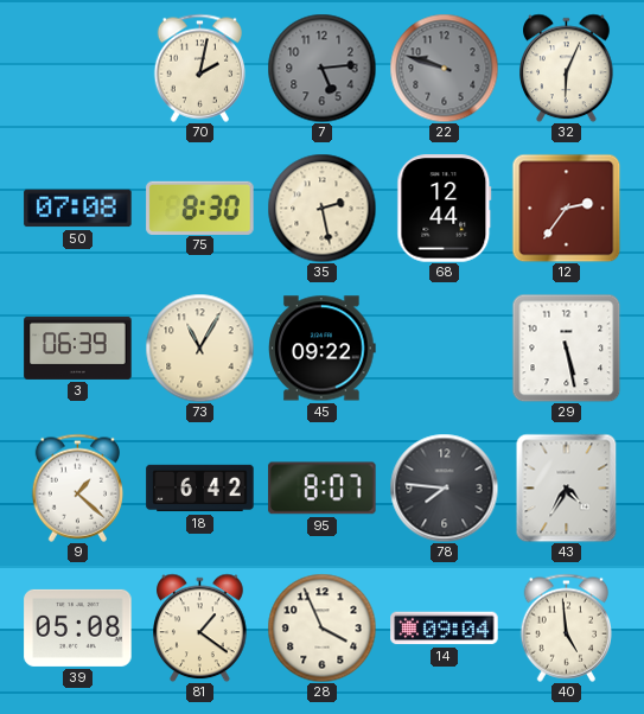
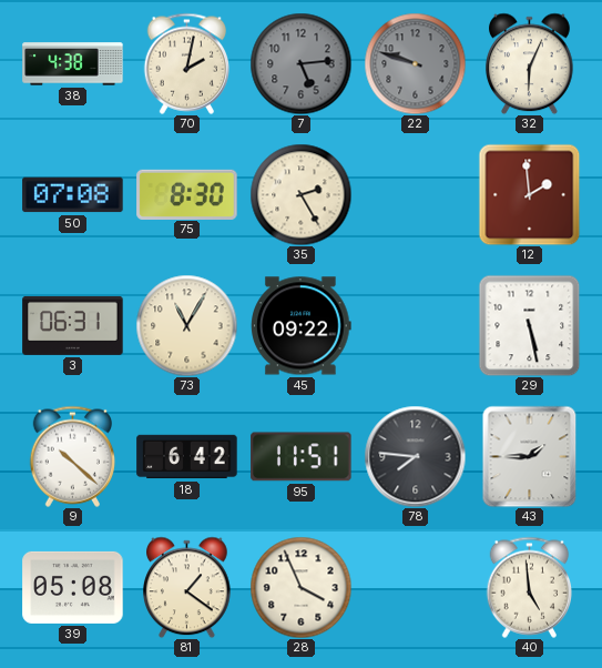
38: none -> 4:38 (73, 64)
35: 2:28 -> 2:25 (300, 194)
68: 12:44 -> none (445, 209)
12: 2:36 -> 1:59 (529, 194)
3: 06:39 -> 06:31 (73, 325)
9: 1:22 -> 10:22 (72, 456)
95: 8:07 -> 11:51 (302, 457)
43: 4:35 -> 1:45 (530, 456)
14: 09:04 -> none (445, 629)
